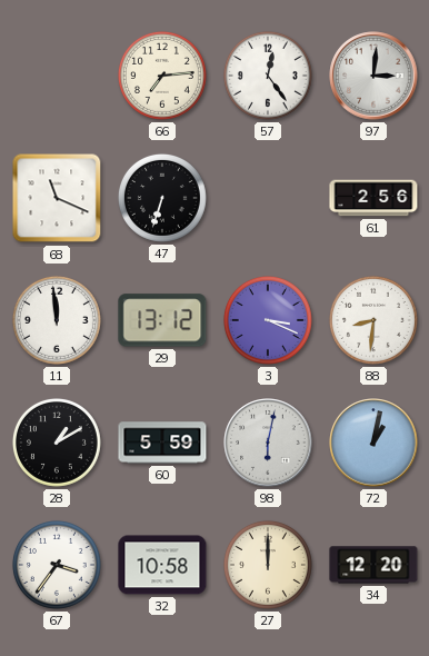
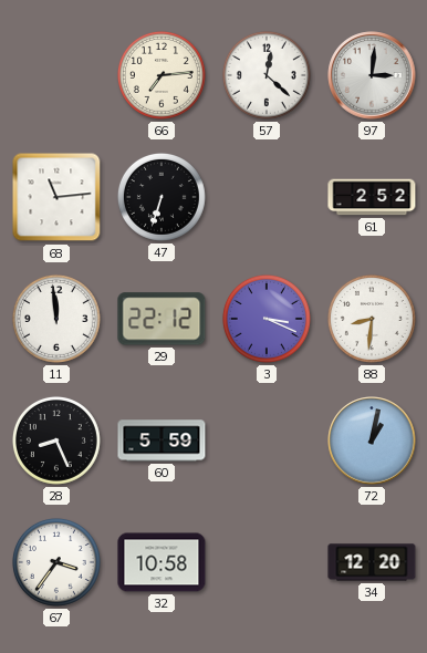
57: 12:24 -> 12:22 (267, 75)
68: 11:19 -> 11:14 (56, 197)
61: 2:56 -> 2:52 (372, 197)
29: 13:12 -> 22:12 (162, 319)
28: 1:10 -> 8:26 (56, 440)
98: 6:02 -> none (268, 443)
27: 12:00 -> none (268, 565)
